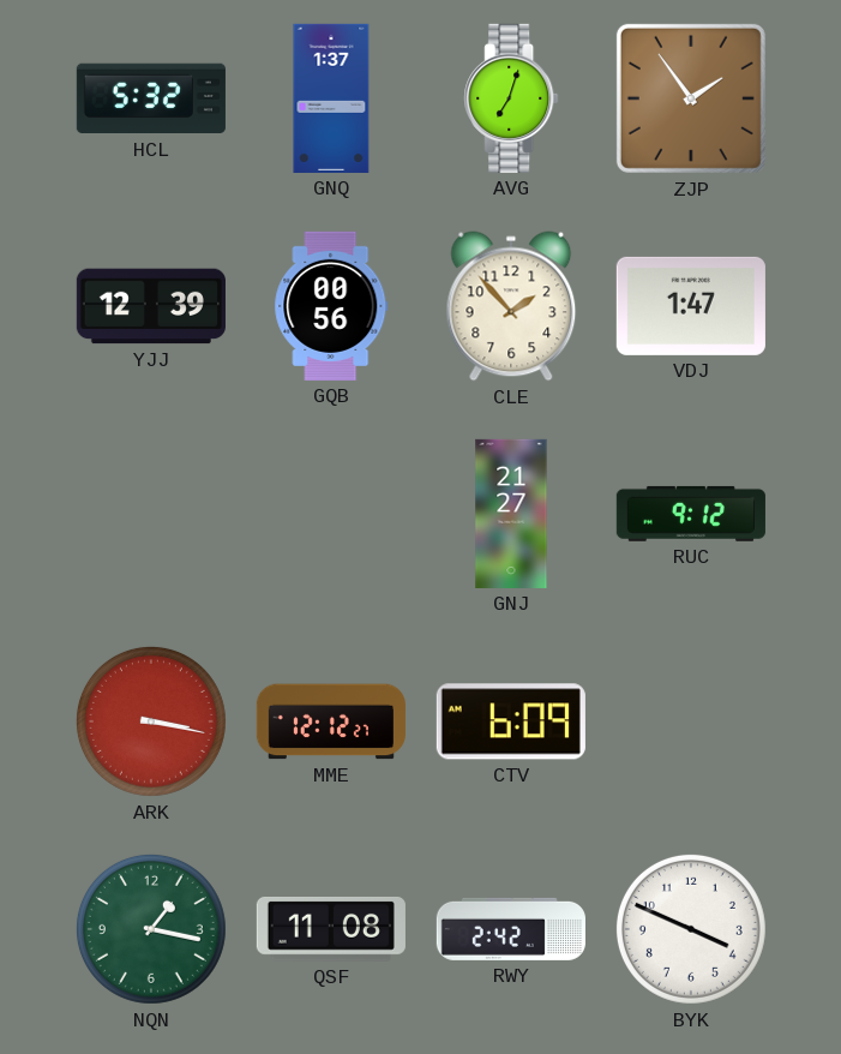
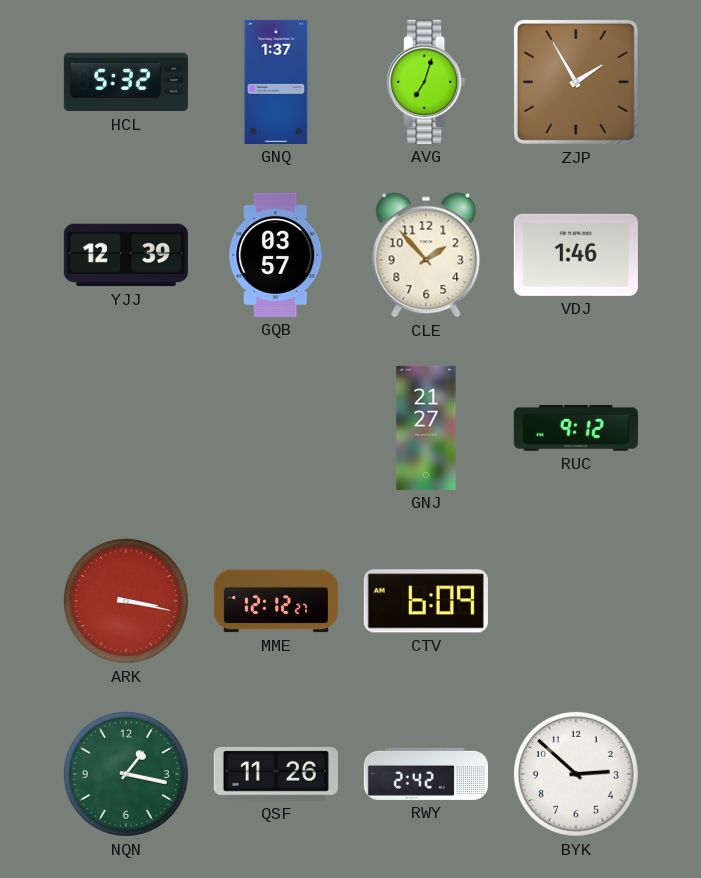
ZJP: 1:54 -> 1:55 (576, 82)
GQB: 00:56 -> 03:57 (276, 255)
VDJ: 1:47 -> 1:46 (576, 255)
QSF: 11:08 -> 11:26 (276, 774)
BYK: 3:49 -> 2:52 (576, 774)
